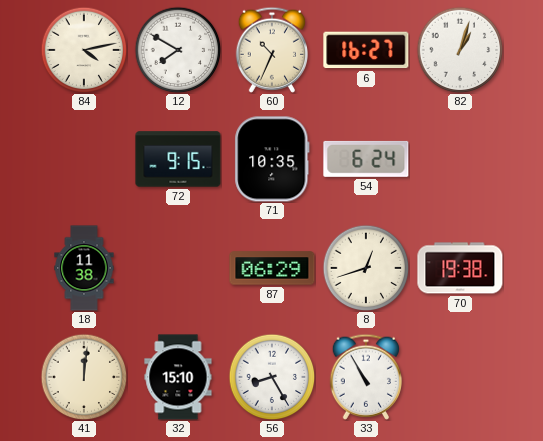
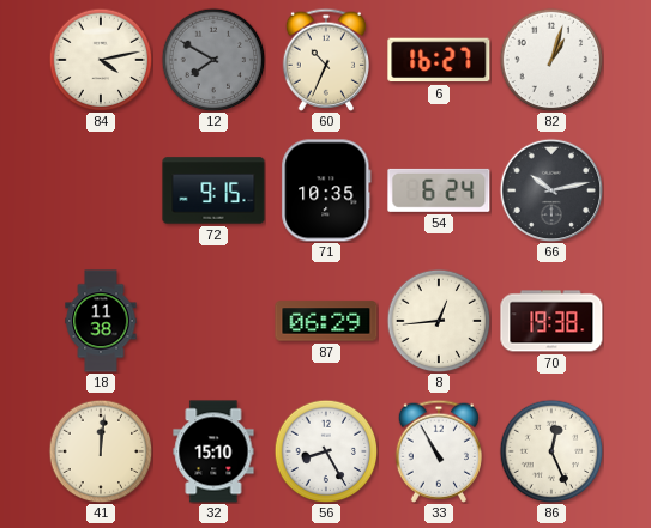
12 dial: white -> grey (213, 60)
66: none -> 10:13 (551, 190)
8: 12:42 -> 12:44 (439, 321)
86: none -> 12:26 (551, 451)
